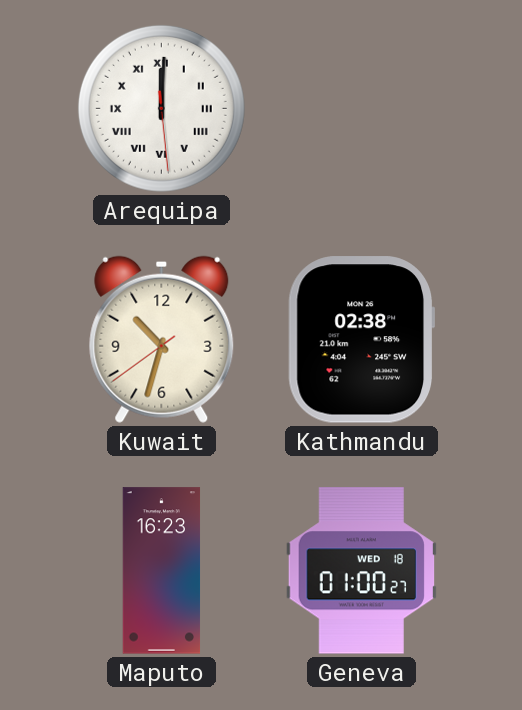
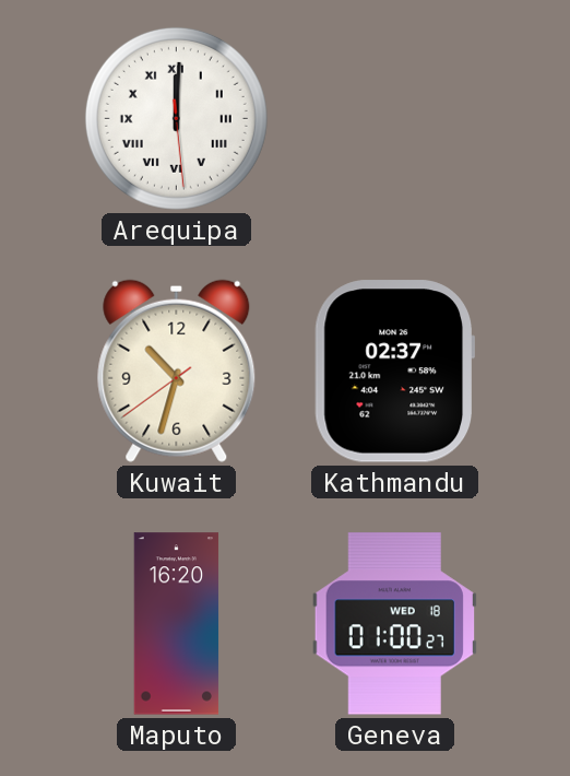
Kathmandu: 02:38 -> 02:37 (394, 372)
Maputo: 16:23 -> 16:20 (177, 624)
